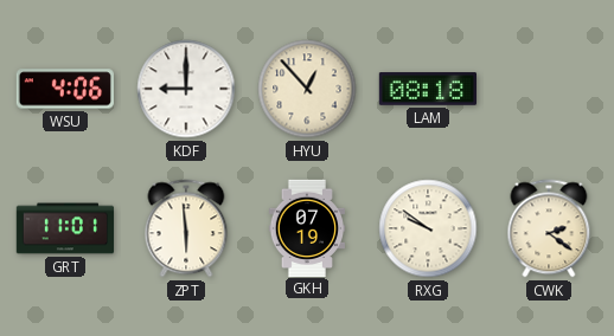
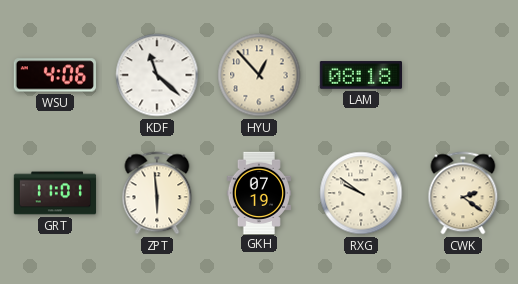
KDF: 9:00 -> 11:22 (157, 75)
